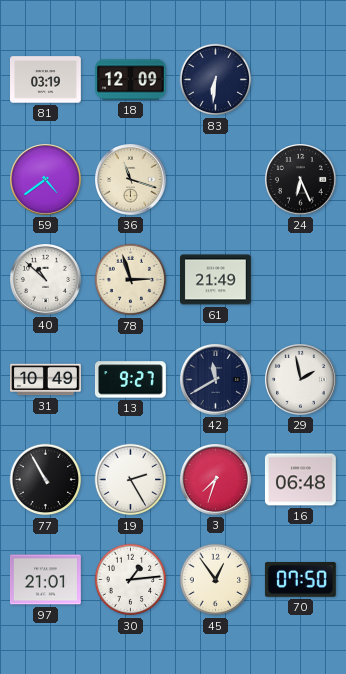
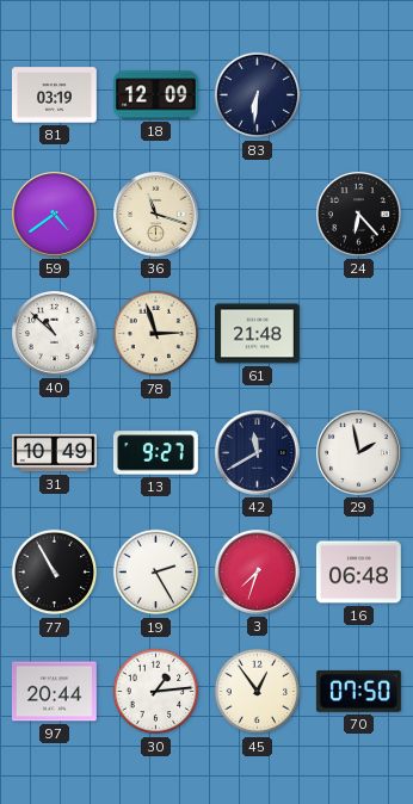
24: 6:26 -> 6:23 (359, 215)
61: 21:49 -> 21:48 (258, 334)
97: 21:01 -> 20:44 (54, 692)
